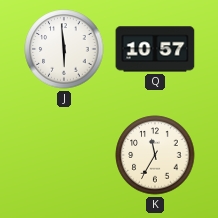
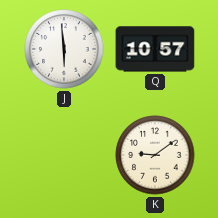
K: 11:35 -> 9:09 (155, 155)
